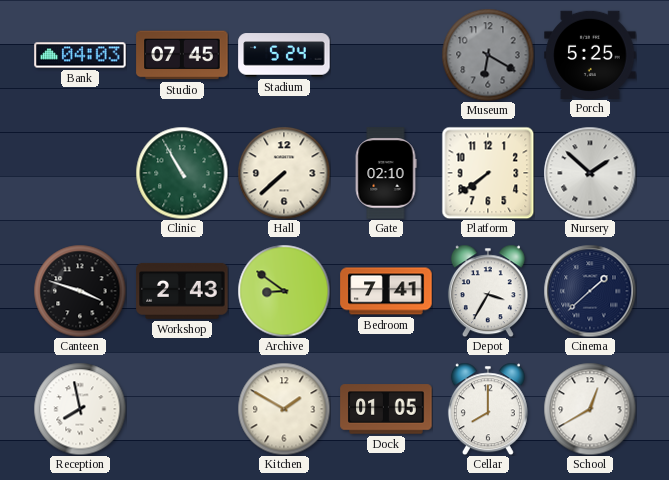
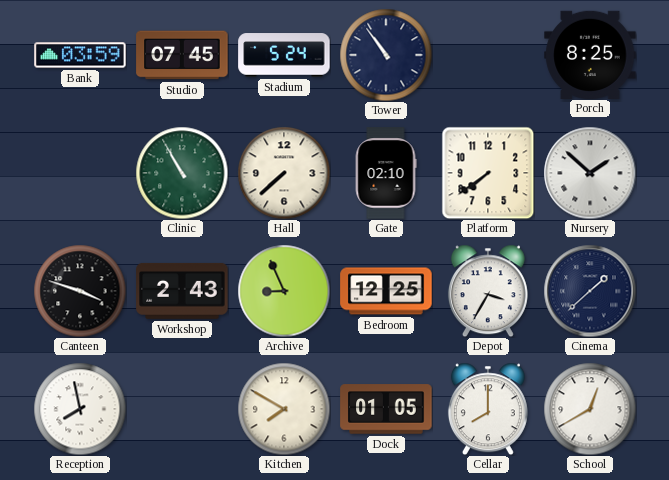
Bank: 04:03 -> 03:59 (80, 55)
Tower: none -> 10:54 (386, 55)
Museum: 6:20 -> none (488, 55)
Porch: 5:25 -> 8:25 (590, 54)
Archive: 8:51 -> 8:56 (284, 291)
Bedroom: 7:41 -> 12:25 (386, 291)
Kitchen: 1:50 -> 7:50 (284, 409)
